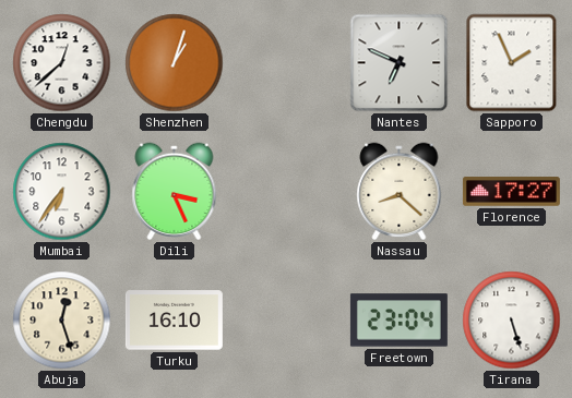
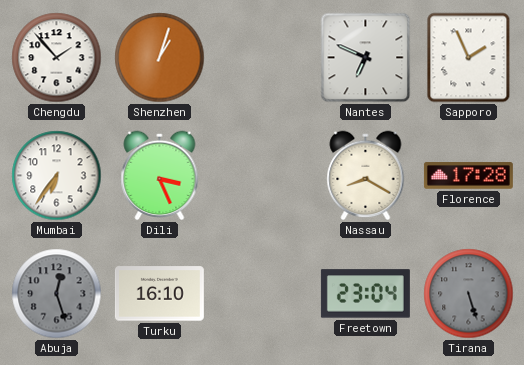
Chengdu: 12:38 -> 1:53 (57, 58)
Nassau: 8:22 -> 8:20 (366, 176)
Florence: 17:27 -> 17:28 (468, 176)
Abuja dial: cream -> grey (57, 294)
Tirana dial: white -> grey (469, 294)
